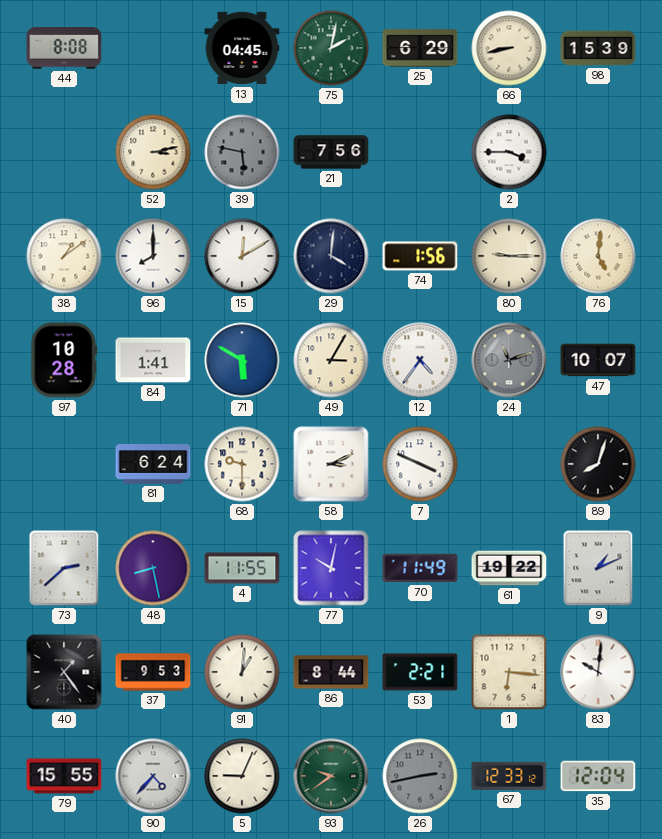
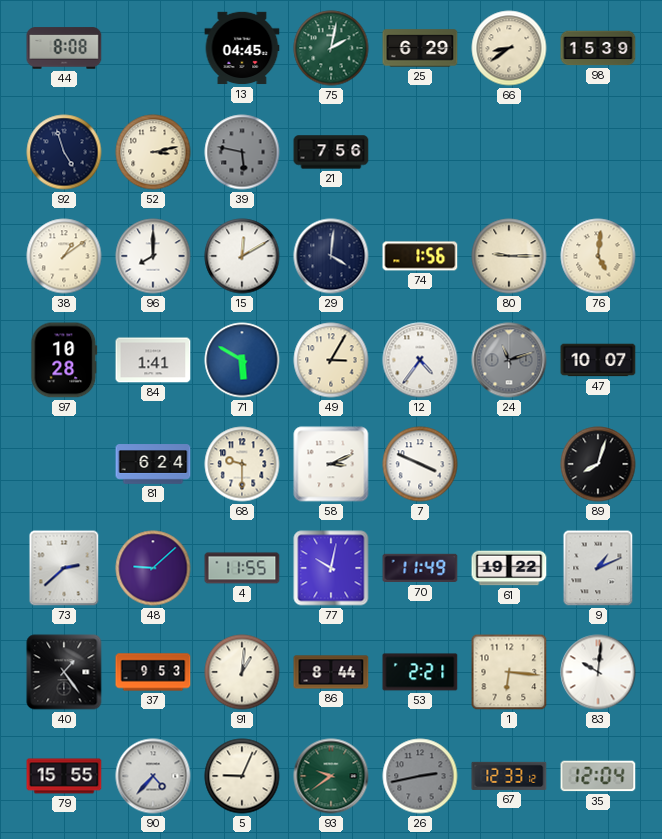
66: 8:43 -> 8:39 (509, 48)
92: none -> 4:57 (64, 152)
2: 3:45 -> none (509, 152)
48: 8:28 -> 9:08 (153, 568)
